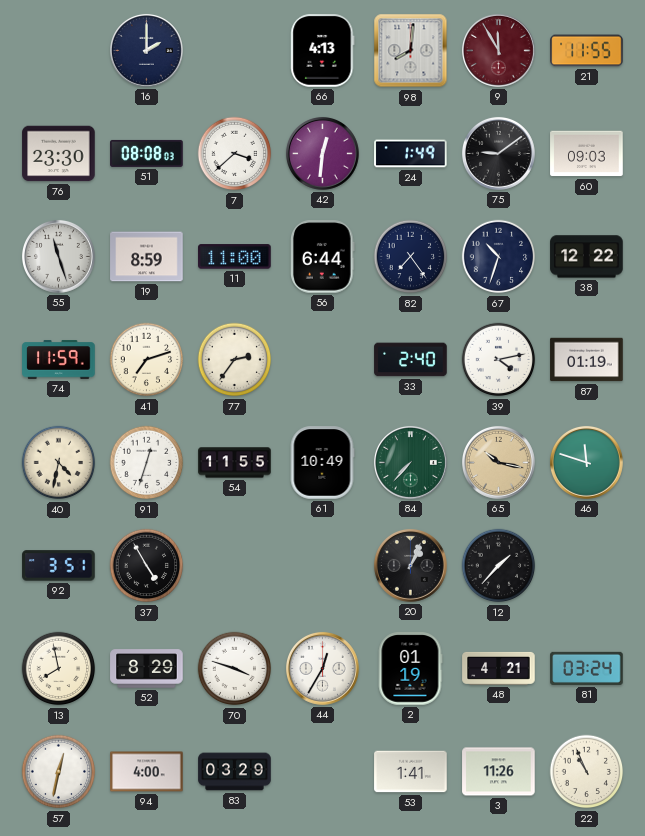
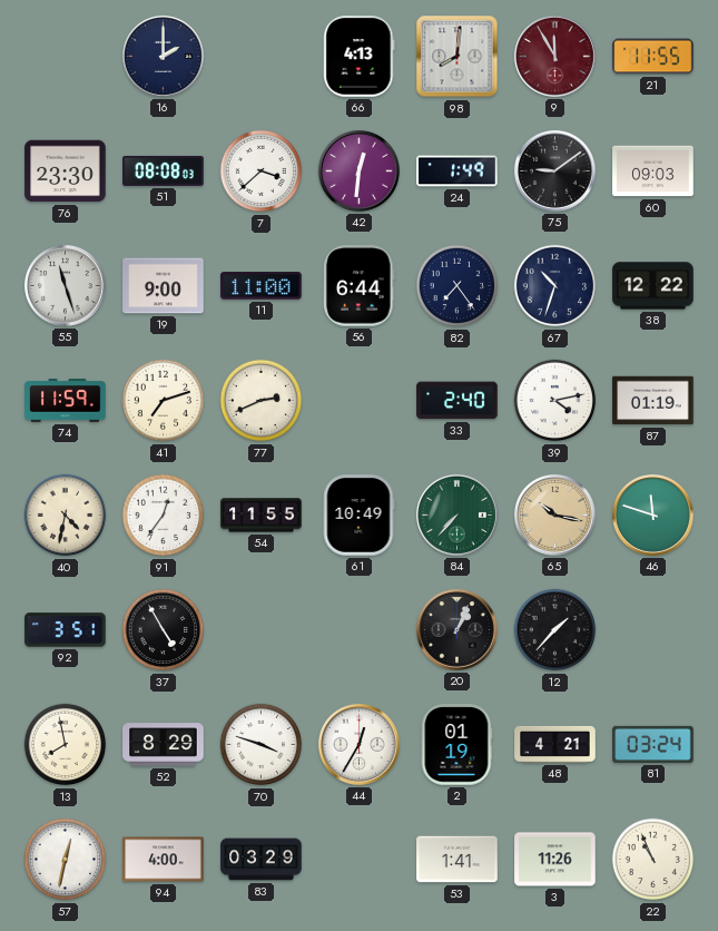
19: 8:59 -> 9:00 (164, 286)
77: 2:36 -> 2:41 (262, 401)
91: 12:33 -> 12:36 (164, 516)
